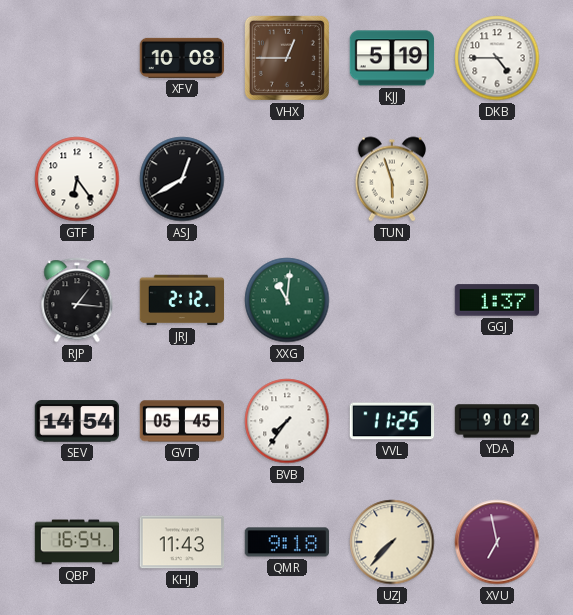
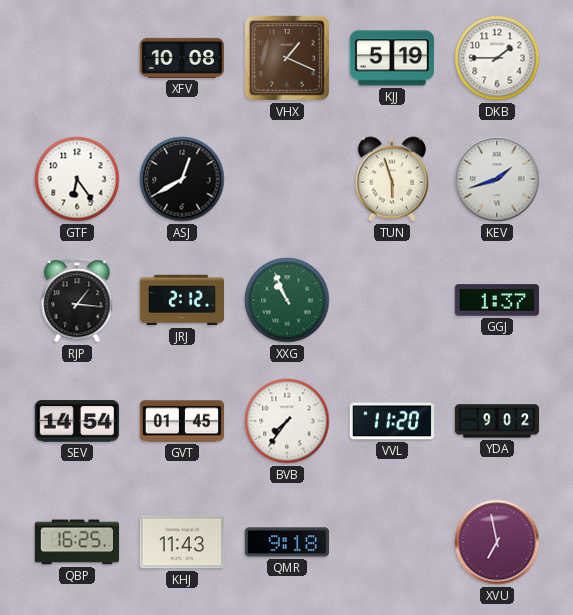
VHX: 12:45 -> 1:19 (287, 58)
DKB: 4:45 -> 1:45 (497, 58)
KEV: none -> 1:42 (497, 179)
XXG: 11:01 -> 10:56 (287, 300)
GVT: 05:45 -> 01:45 (182, 421)
VVL: 11:25 -> 11:20 (392, 421)
QBP: 16:54 -> 16:25 (77, 542)
UZJ: 7:37 -> none (392, 542)
